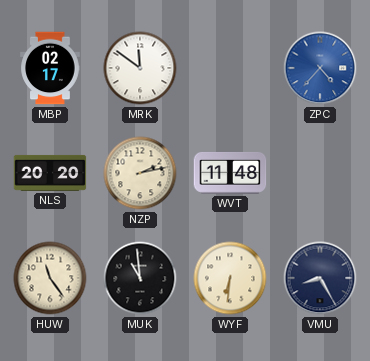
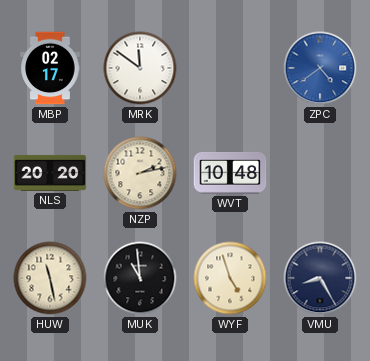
ZPC: 4:37 -> 4:39 (320, 68)
WVT: 11:48 -> 10:48 (230, 173)
HUW: 11:24 -> 11:28 (50, 278)
WYF: 6:31 -> 4:57 (230, 278)
